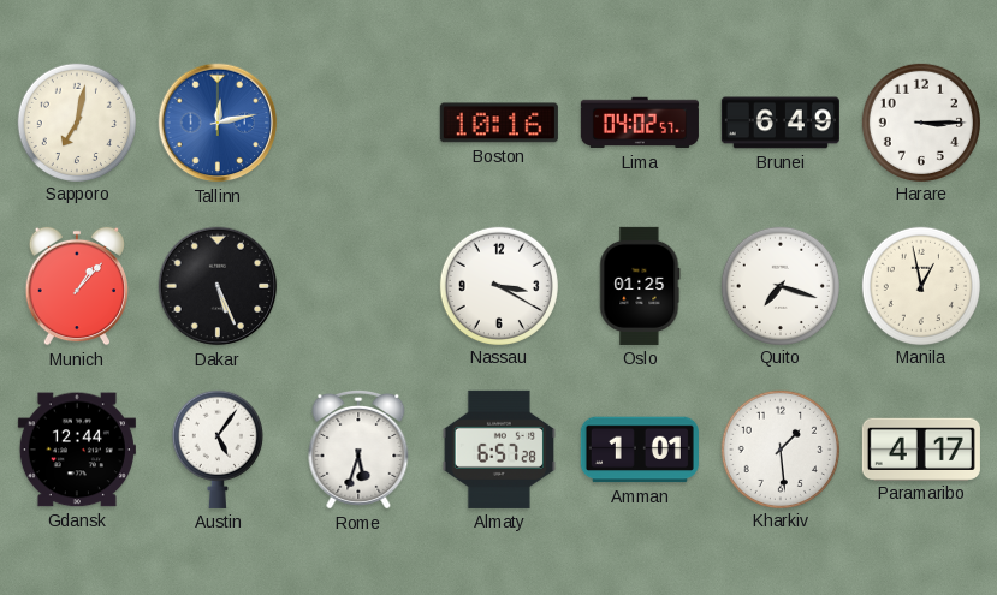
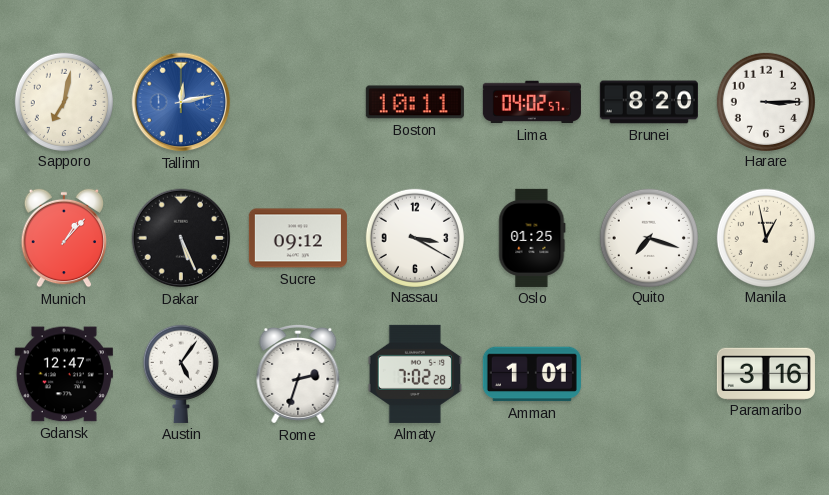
Boston: 10:16 -> 10:11 (415, 102)
Brunei: 6:49 -> 8:20 (649, 102)
Sucre: none -> 09:12 (298, 238)
Gdansk: 12:44 -> 12:47 (64, 374)
Rome: 5:33 -> 2:33 (298, 374)
Almaty: 6:57 -> 7:02 (414, 374)
Kharkiv: 1:29 -> none (779, 448)
Paramaribo: 4:17 -> 3:16 (766, 373)
